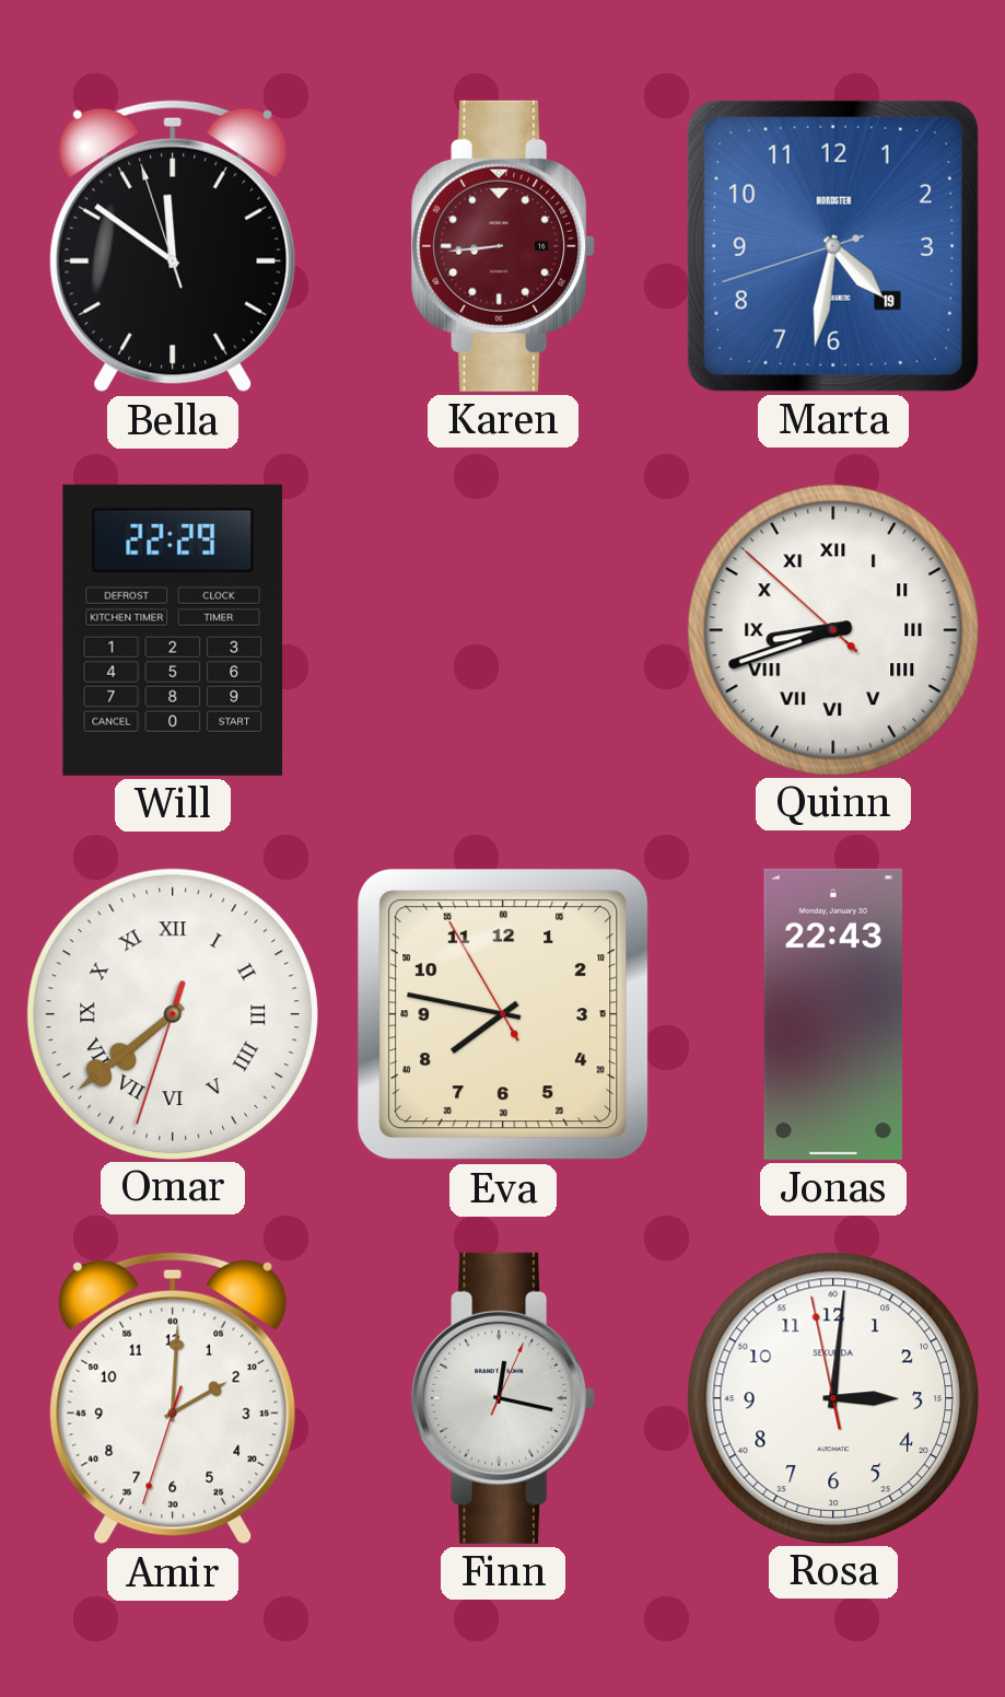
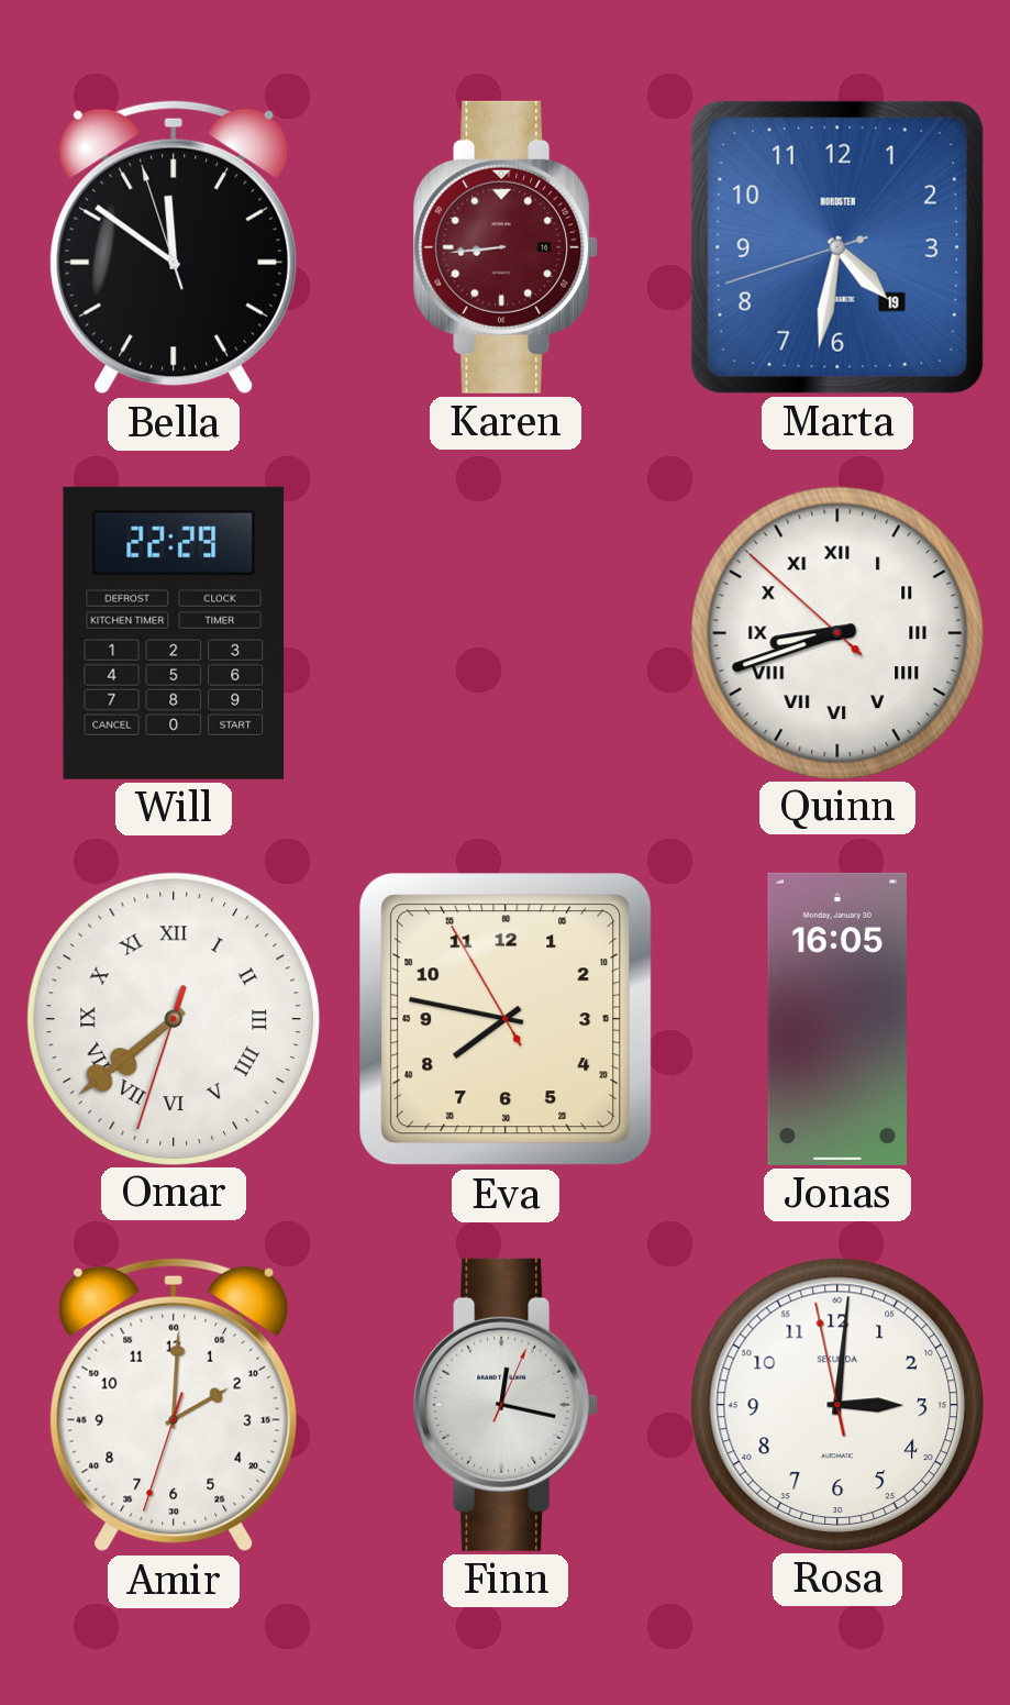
Jonas: 22:43 -> 16:05 (836, 1019)
